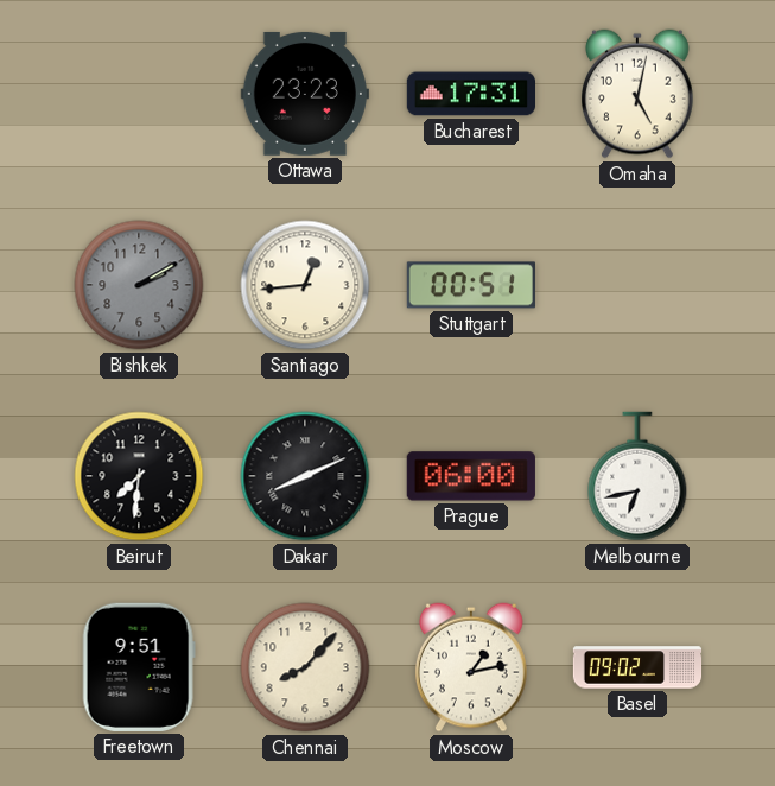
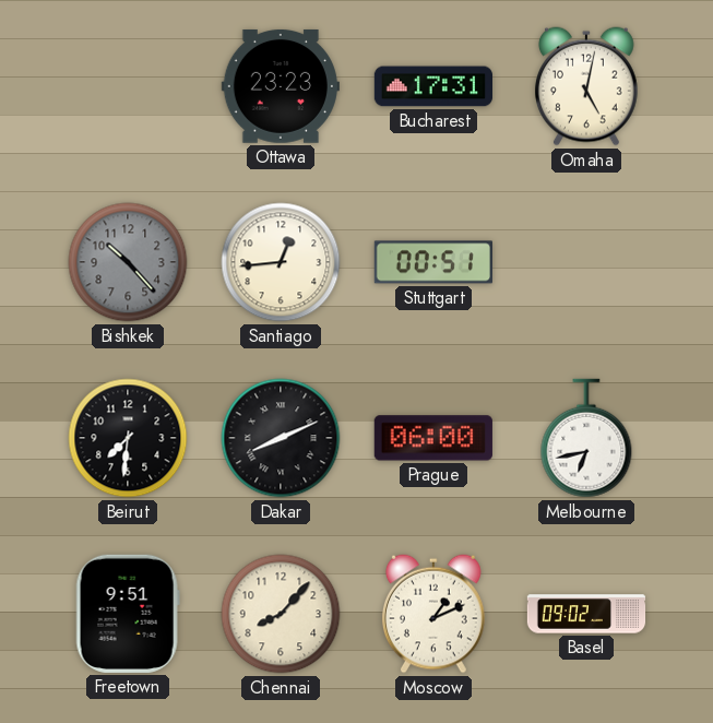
Bishkek: 2:10 -> 10:23 (128, 262)
Moscow: 1:13 -> 1:11 (433, 614)
